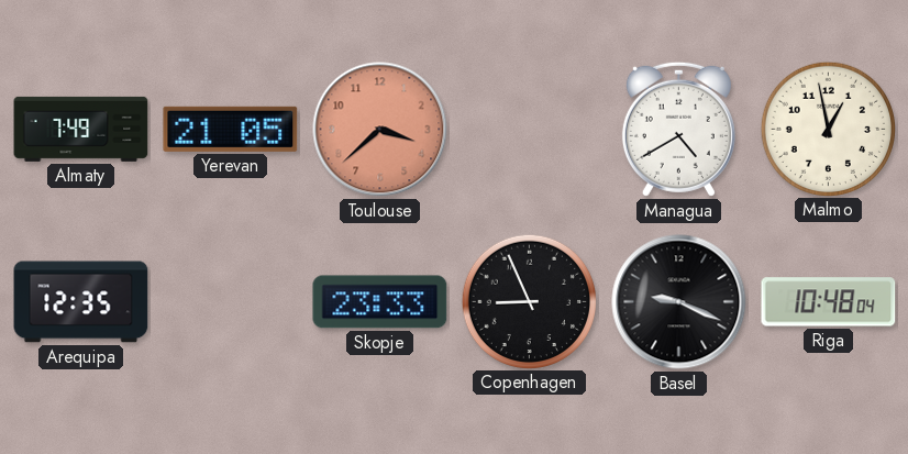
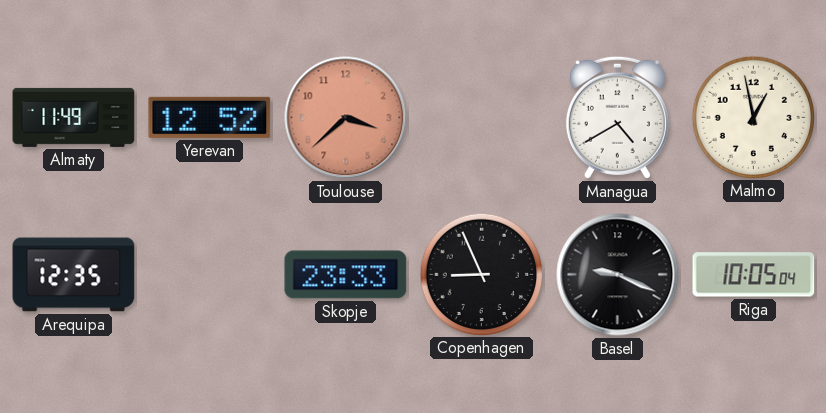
Almaty: 7:49 -> 11:49 (74, 117)
Yerevan: 21:05 -> 12:52 (210, 117)
Riga: 10:48 -> 10:05 (754, 275)
